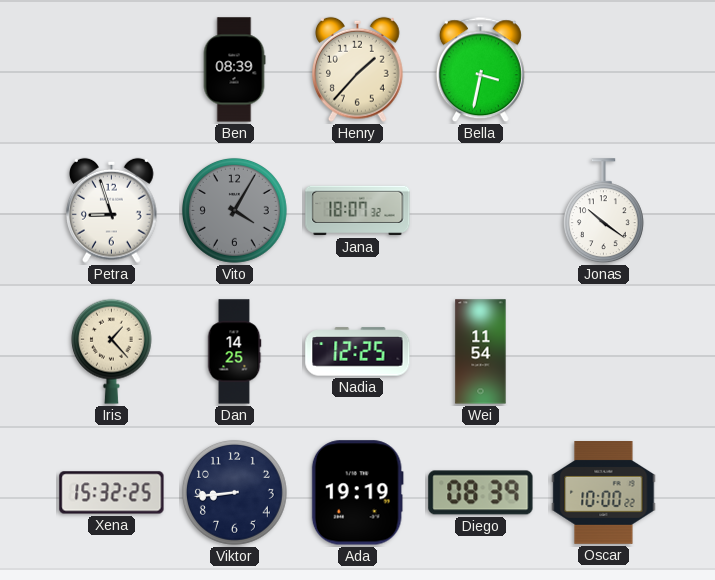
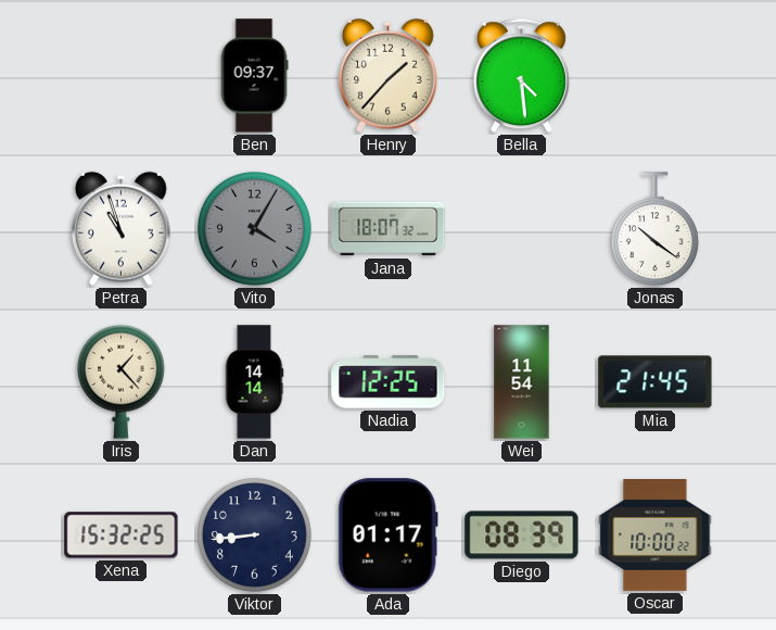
Ben: 08:39 -> 09:37 (254, 76)
Bella: 3:32 -> 4:29 (521, 76)
Petra: 8:57 -> 10:57 (122, 228)
Dan: 14:25 -> 14:14 (254, 382)
Mia: none -> 21:45 (656, 382)
Ada: 19:19 -> 01:17 (387, 535)
